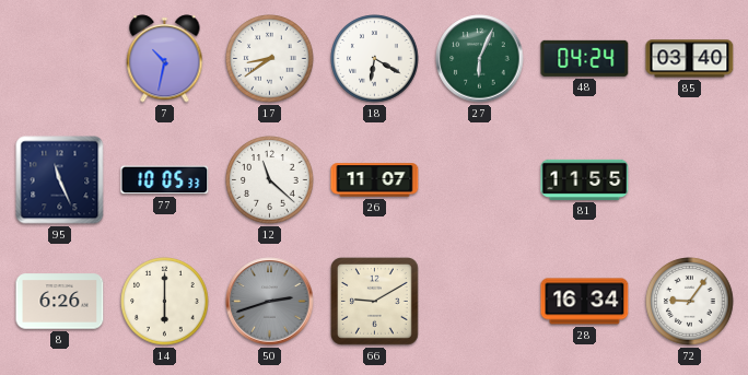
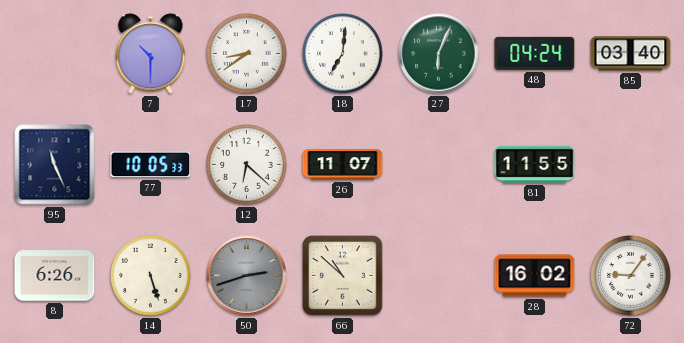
7: 10:32 -> 10:30 (151, 54)
18: 6:20 -> 7:01 (343, 54)
12: 11:22 -> 6:22 (247, 165)
14: 6:00 -> 5:27 (151, 276)
66: 9:10 -> 10:52 (343, 276)
28: 16:34 -> 16:02 (535, 276)
